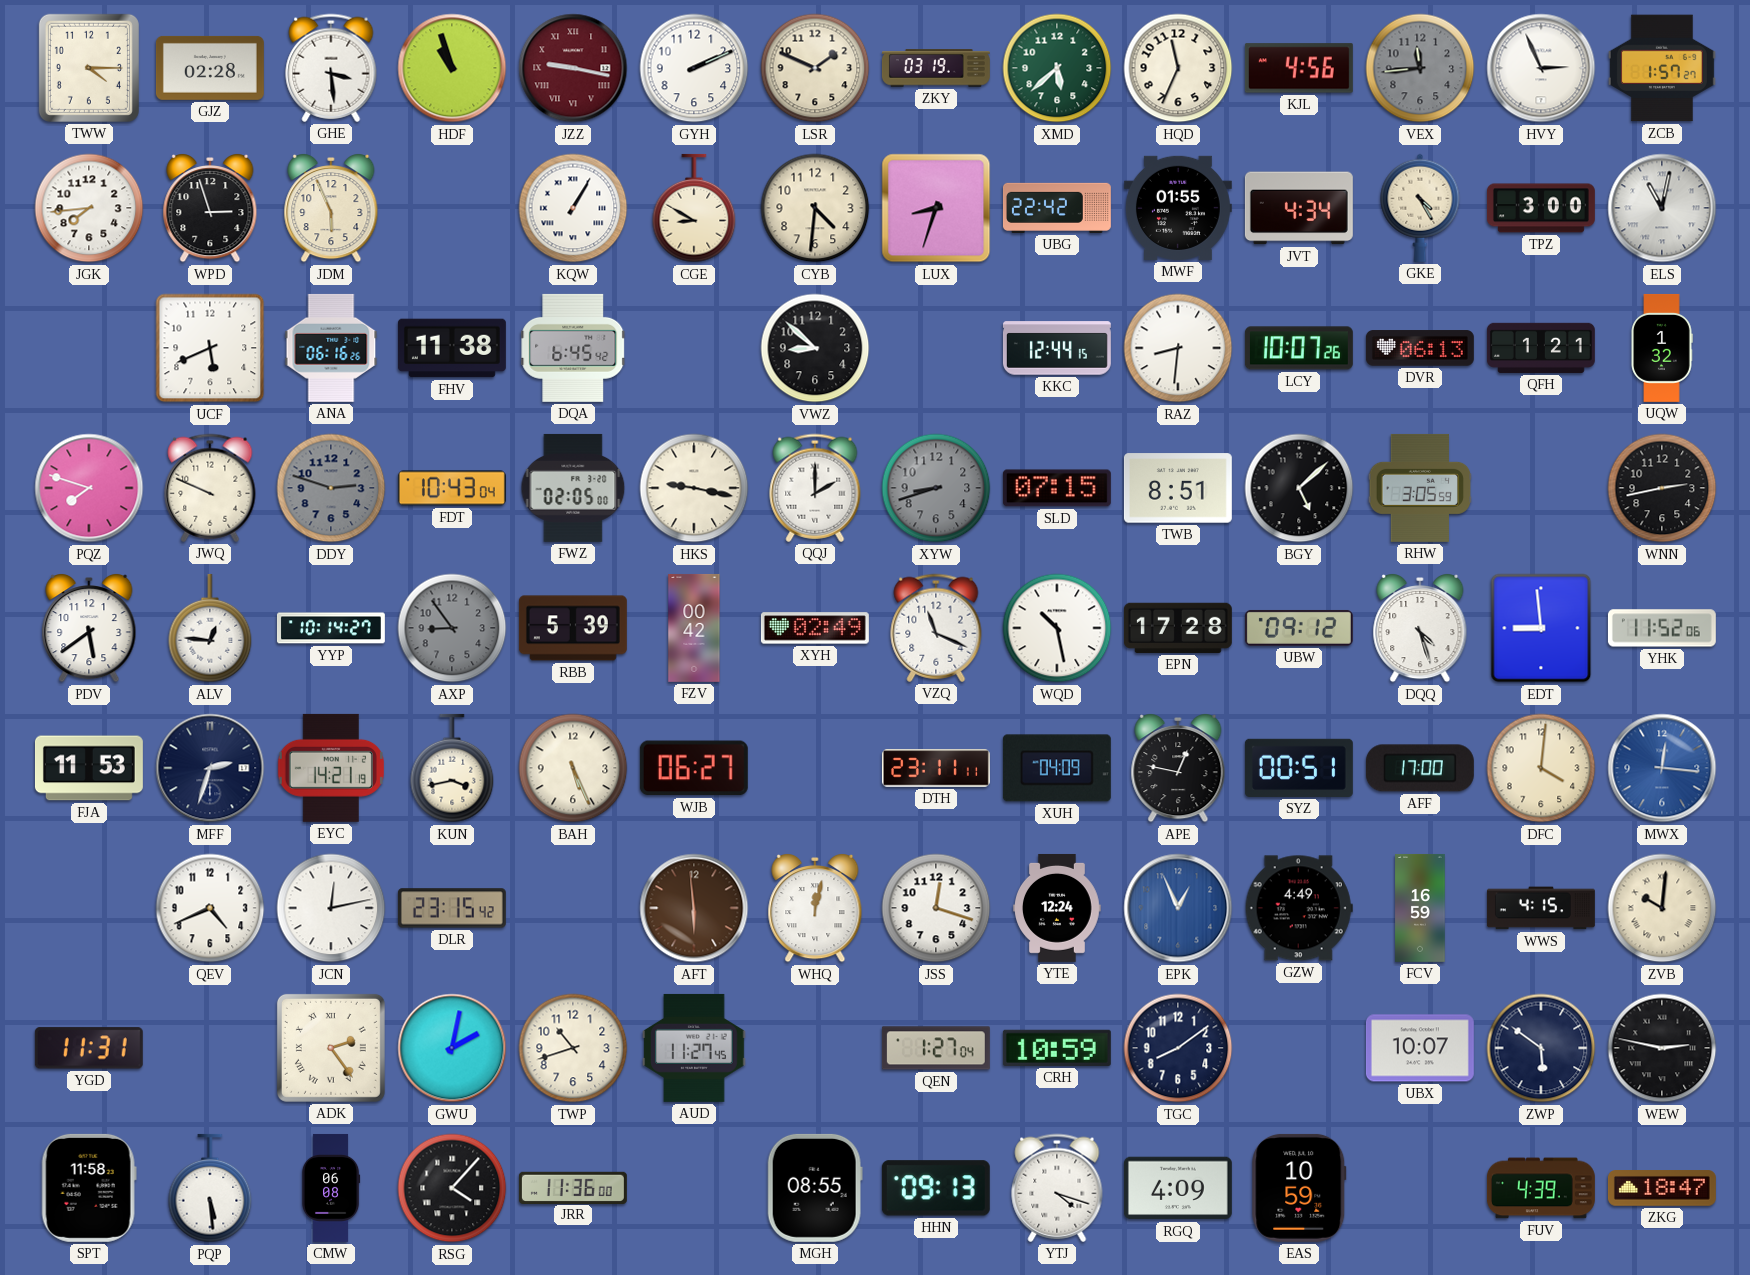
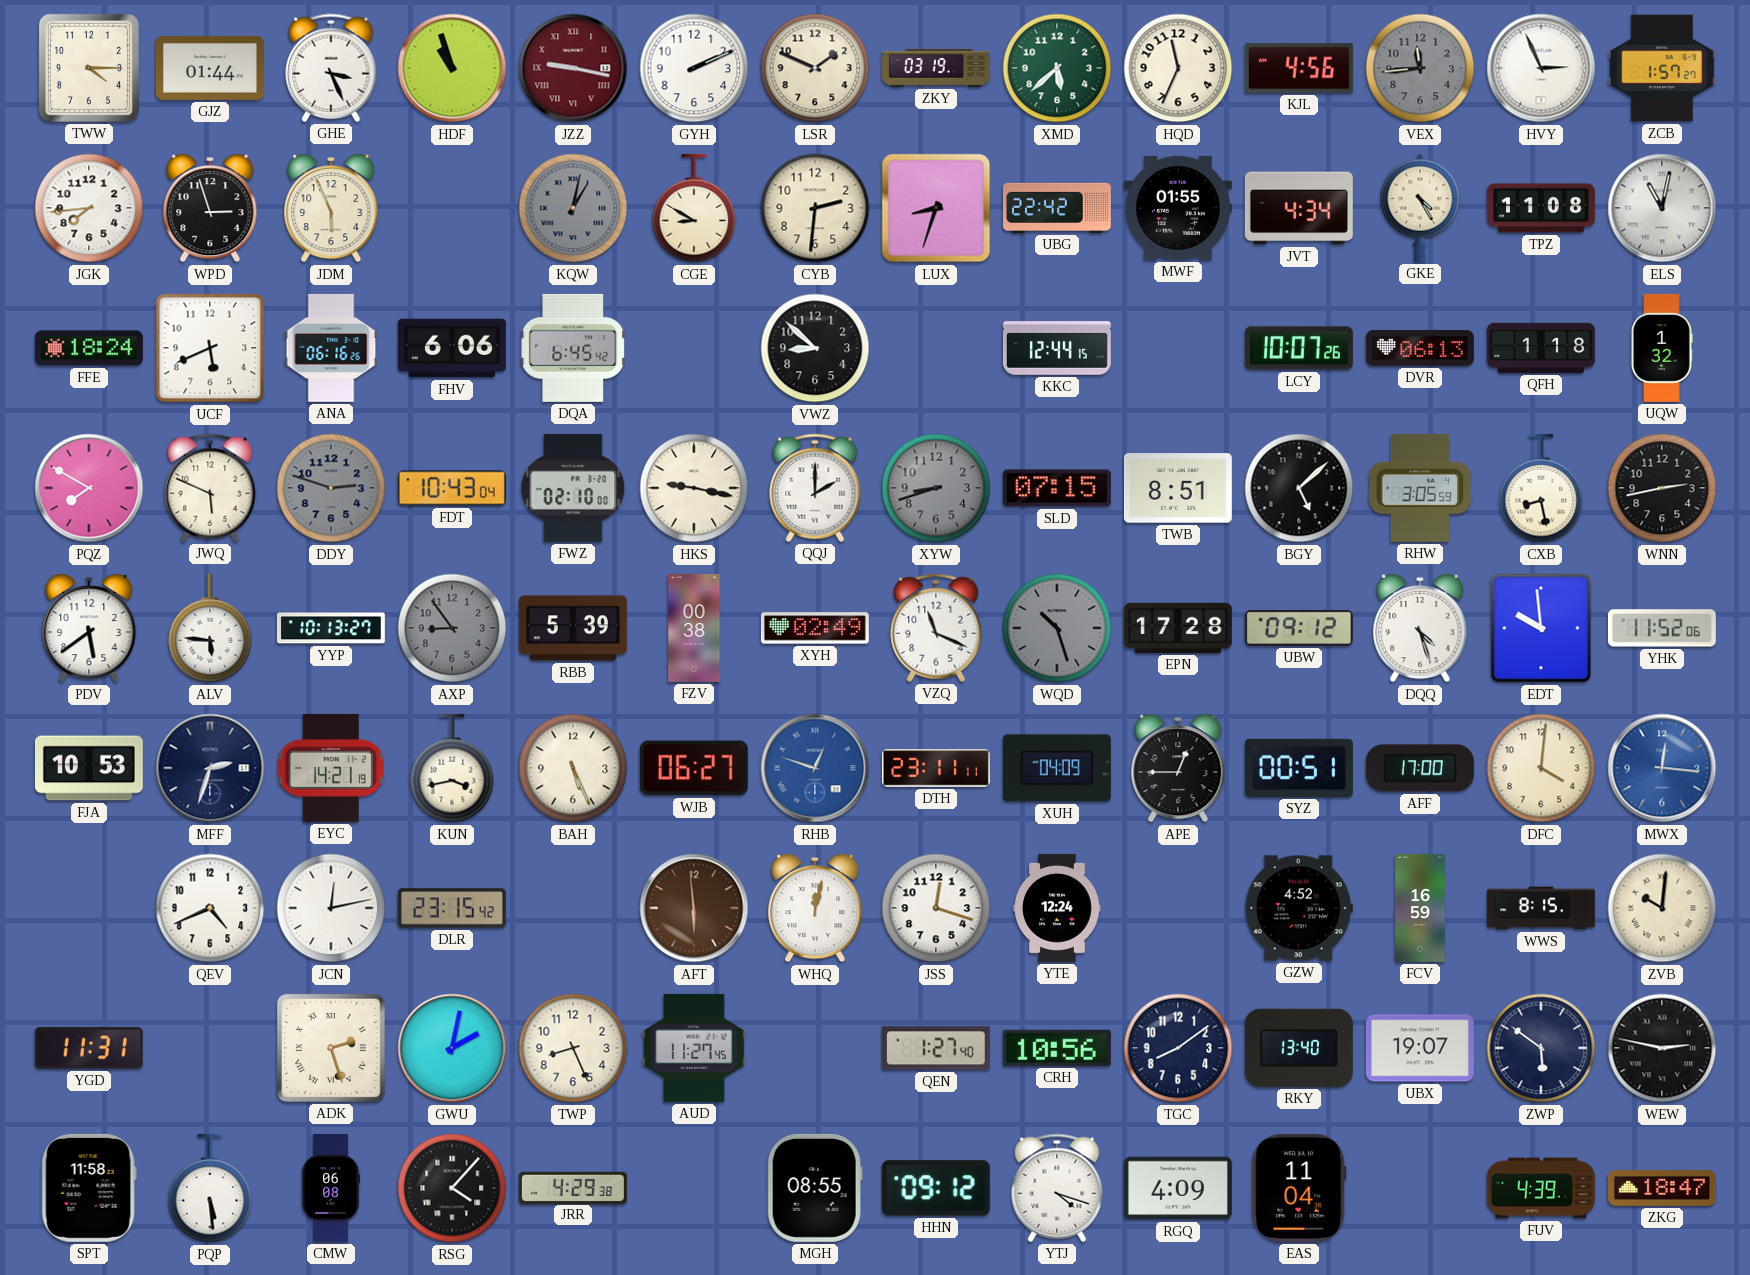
GJZ: 02:28 -> 01:44 (210, 68)
GHE: 3:29 -> 3:26 (331, 68)
KQW: 1:05 -> 1:02 (573, 208)
KQW dial: white -> grey (573, 208)
CYB: 4:31 -> 2:31 (815, 208)
TPZ: 3:00 -> 11:08 (1541, 208)
FFE: none -> 18:24 (89, 348)
FHV: 11:38 -> 6:06 (452, 348)
RAZ: 8:31 -> none (1178, 348)
QFH: 1:21 -> 1:18 (1541, 348)
PQZ: 7:48 -> 7:50 (89, 488)
JWQ: 9:49 -> 5:49 (210, 488)
FWZ: 02:05 -> 02:10 (573, 488)
CXB: none -> 8:28 (1541, 488)
ALV: 12:46 -> 5:46 (210, 628)
YYP: 10:14 -> 10:13 (331, 628)
FZV: 00:42 -> 00:38 (694, 628)
WQD: 10:28 -> 10:27 (1057, 628)
WQD dial: white -> grey (1057, 628)
EDT: 8:59 -> 9:59 (1541, 628)
FJA: 11:53 -> 10:53 (89, 768)
RHB: none -> 12:48 (815, 768)
APE: 12:47 -> 12:45 (1178, 769)
EPK: 12:56 -> none (1178, 908)
GZW: 4:49 -> 4:52 (1299, 908)
WWS: 4:15 -> 8:15 (1541, 908)
ADK: 2:24 -> 2:27 (331, 1048)
TWP: 10:42 -> 8:26 (573, 1048)
QEN: 1:27:04 -> 1:27:40 (936, 1048)
CRH: 10:59 -> 10:56 (1057, 1048)
RKY: none -> 13:40 (1299, 1048)
UBX: 10:07 -> 19:07 (1420, 1048)
JRR: 11:36 -> 4:29 (573, 1187)
HHN: 09:13 -> 09:12 (936, 1188)
EAS: 10:59 -> 11:04 (1299, 1188)
